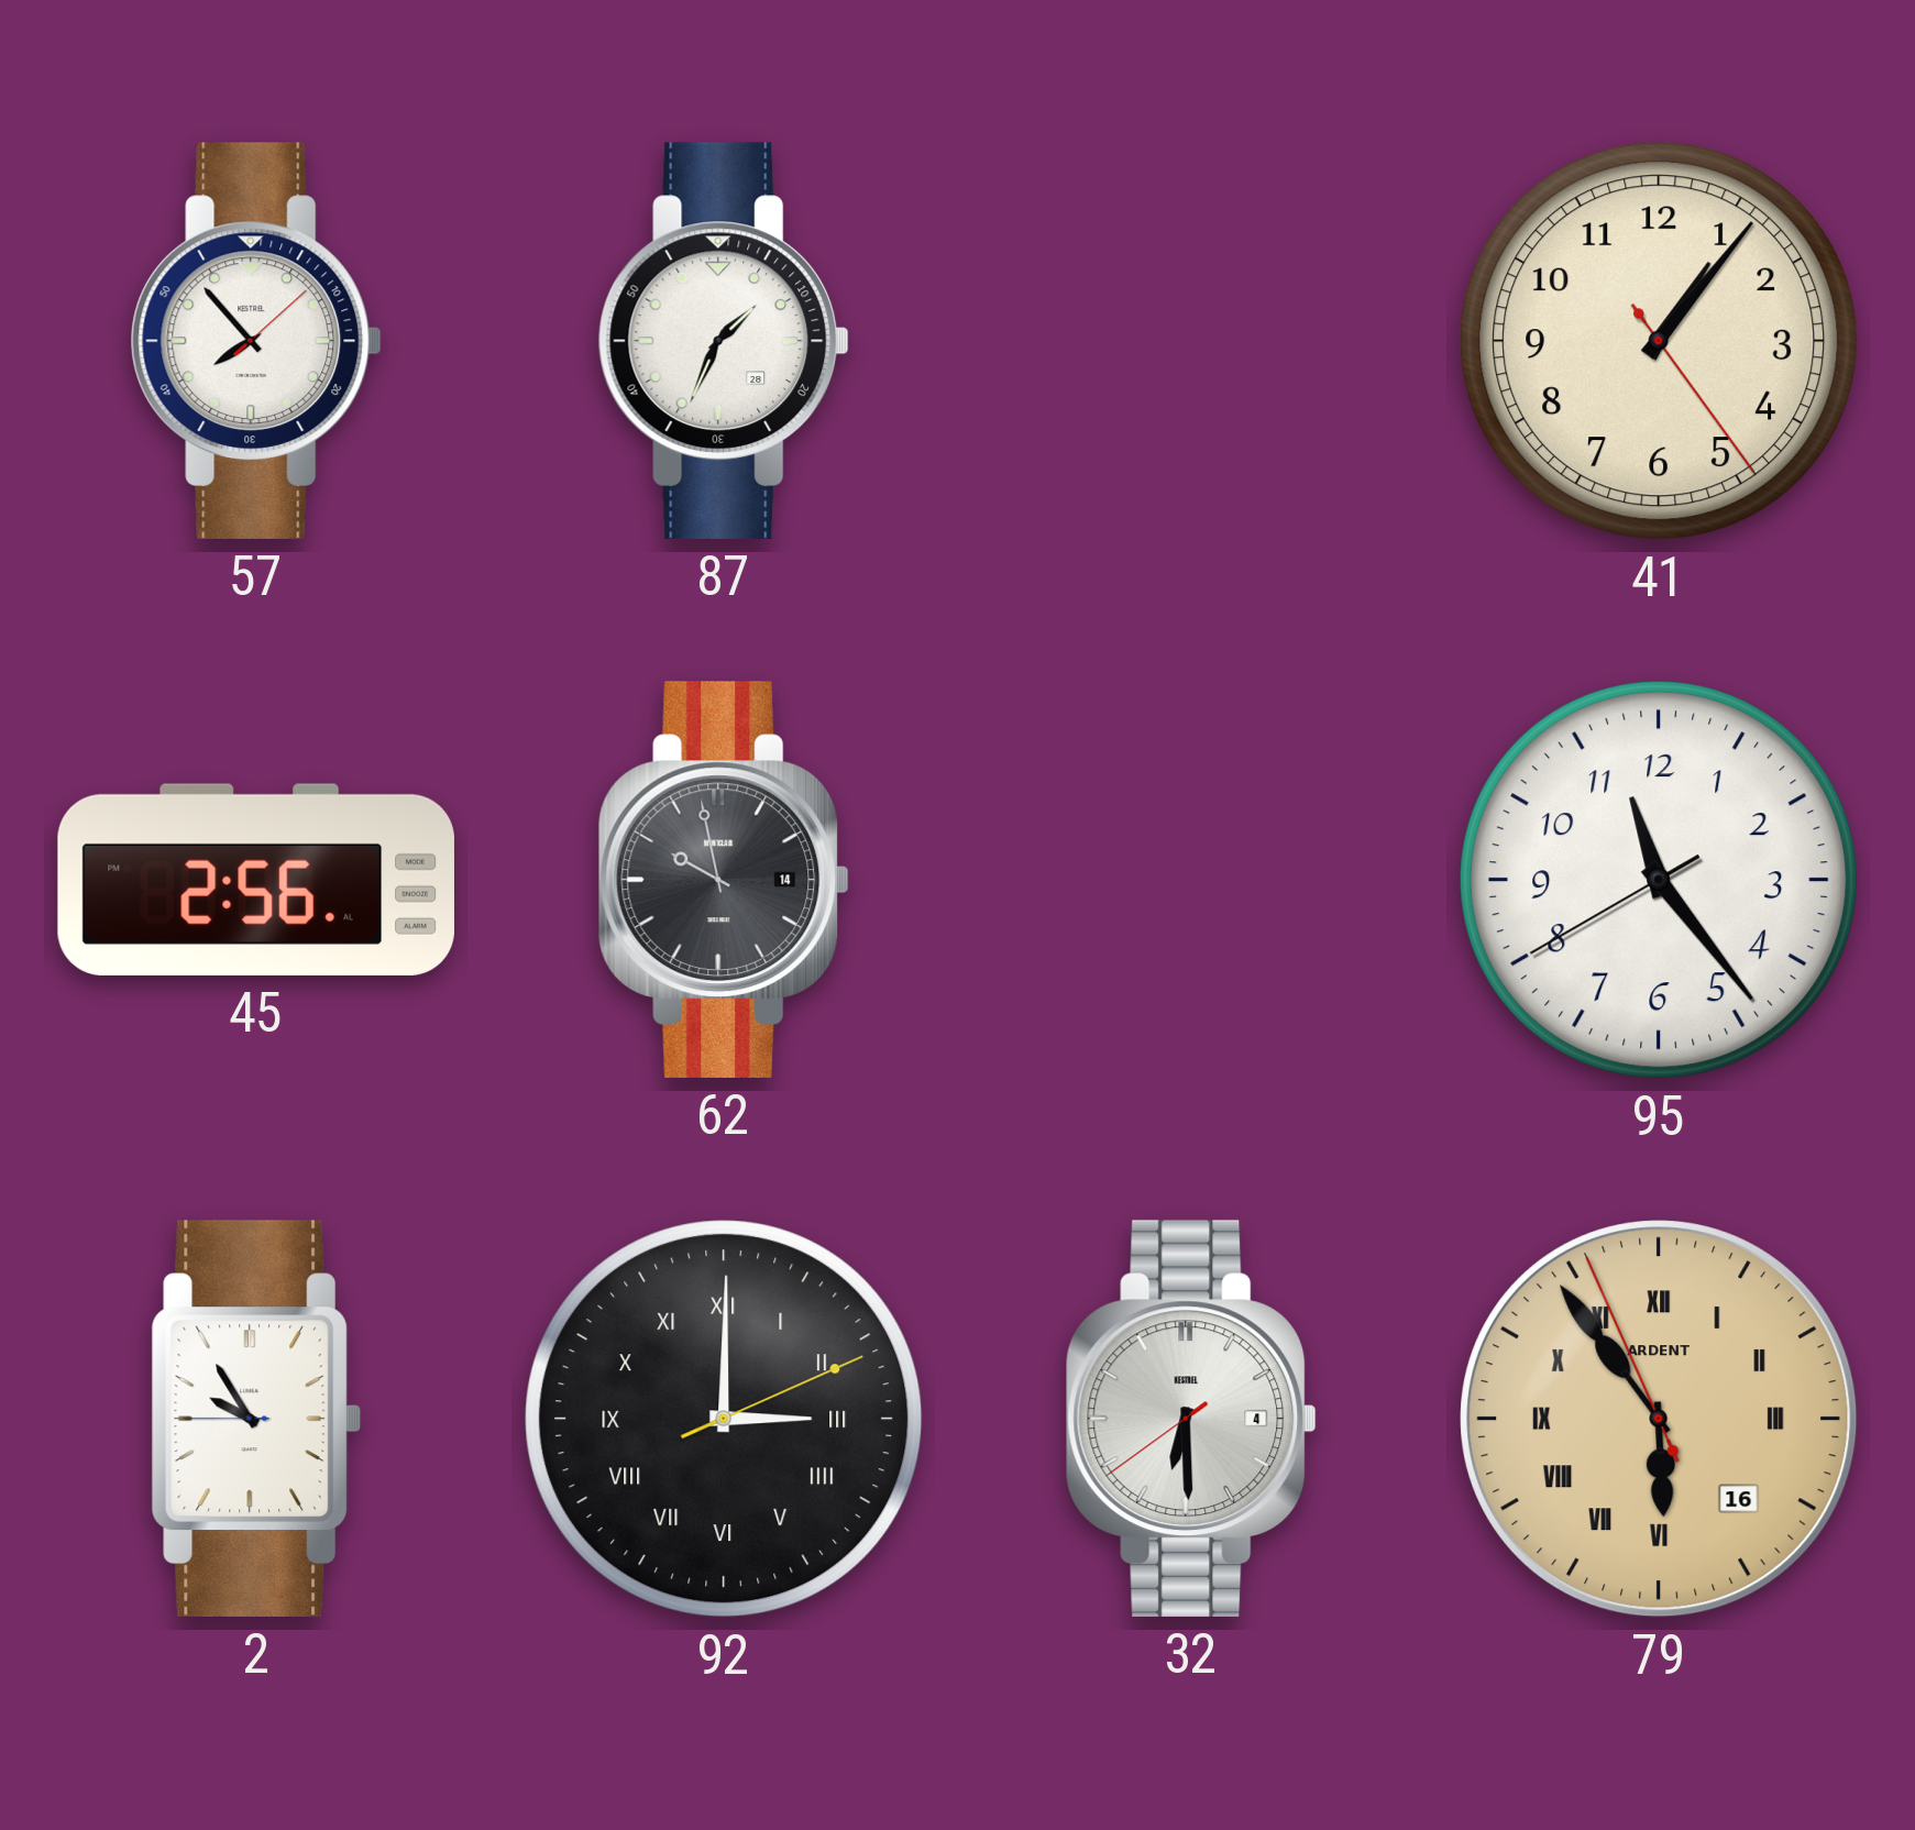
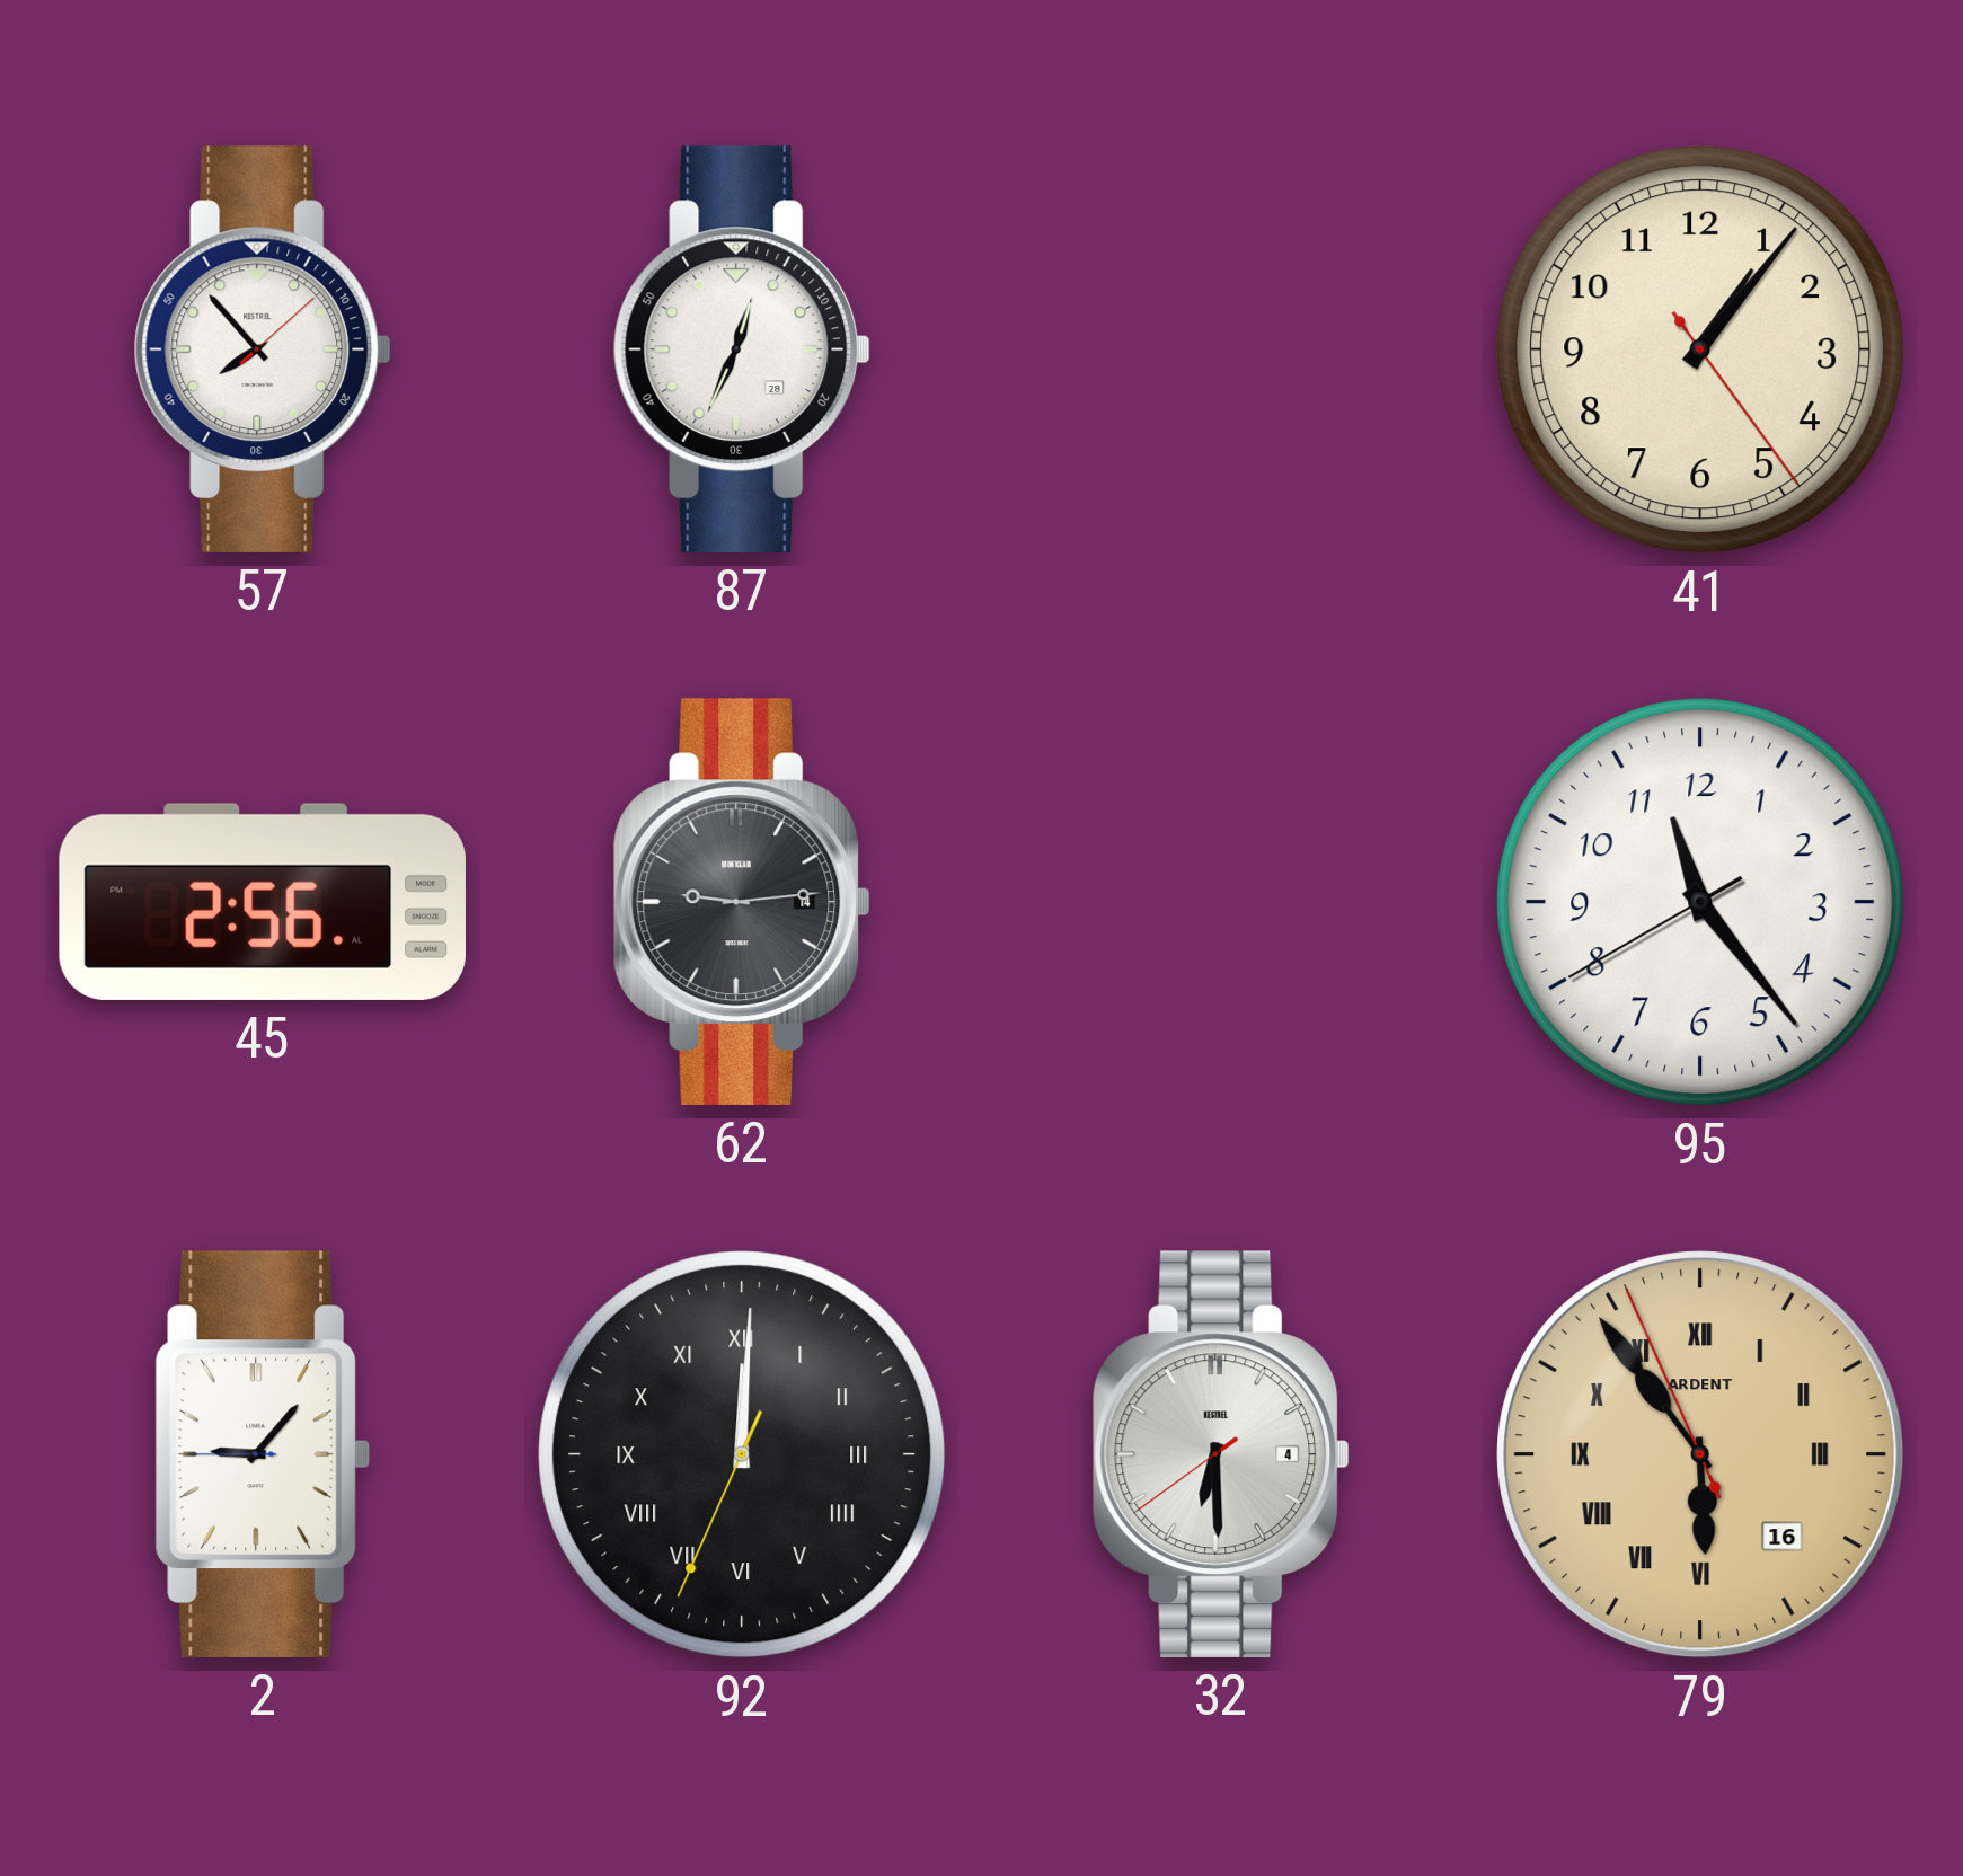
87: 1:34 -> 12:34 (742, 349)
62: 9:58 -> 9:14 (742, 902)
2: 9:54 -> 9:06 (263, 1454)
92: 3:00 -> 12:00 (742, 1454)
